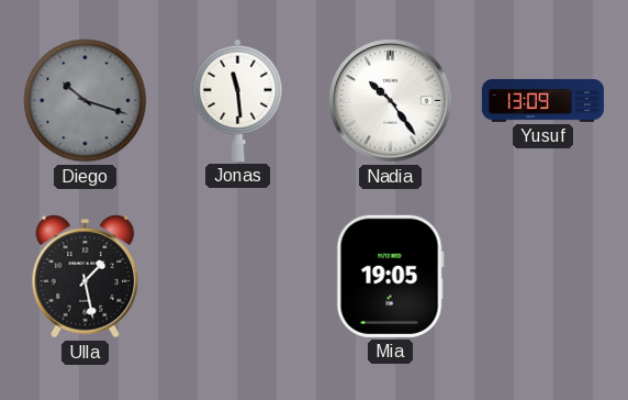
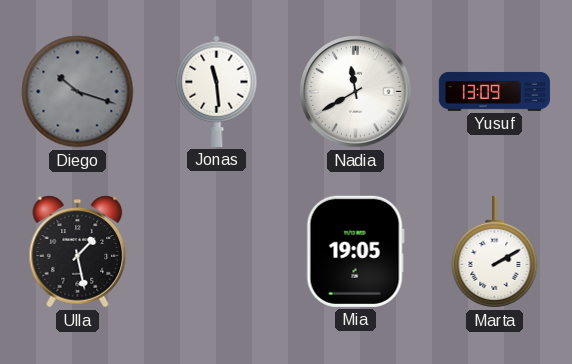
Nadia: 10:24 -> 11:40 (356, 92)
Marta: none -> 2:10 (495, 252)
